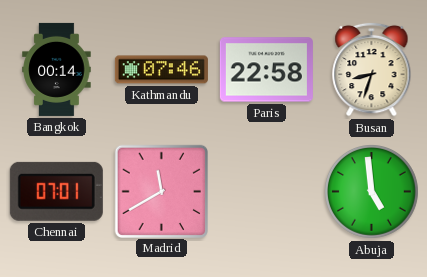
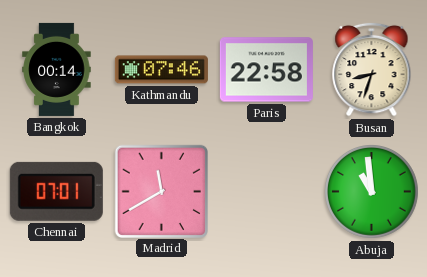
Abuja: 4:59 -> 10:59 (372, 192)
